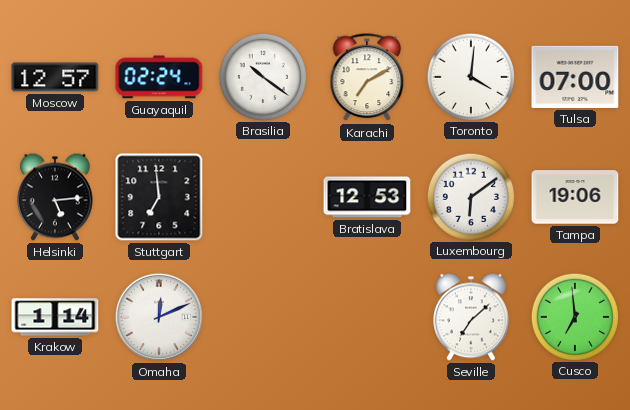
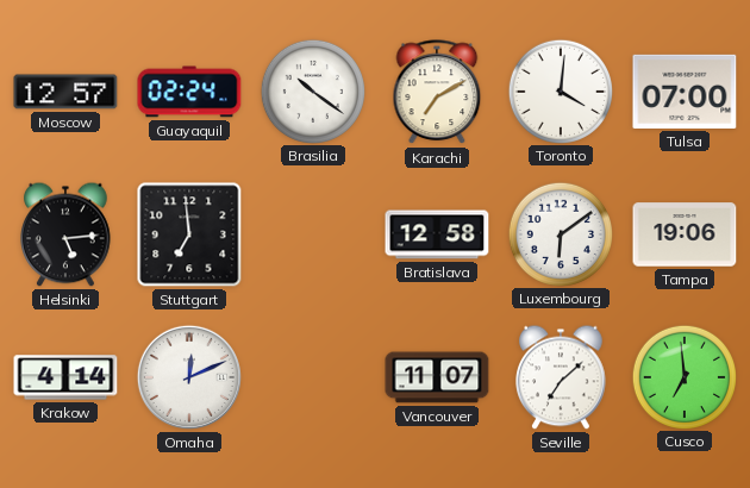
Bratislava: 12:53 -> 12:58 (437, 234)
Krakow: 1:14 -> 4:14 (65, 377)
Vancouver: none -> 11:07 (437, 377)
